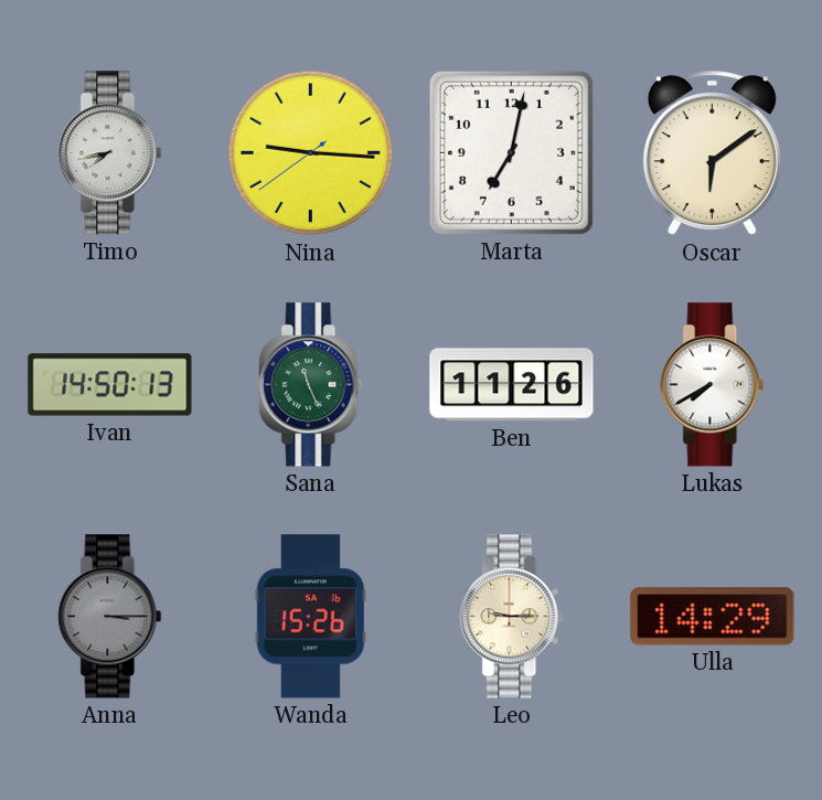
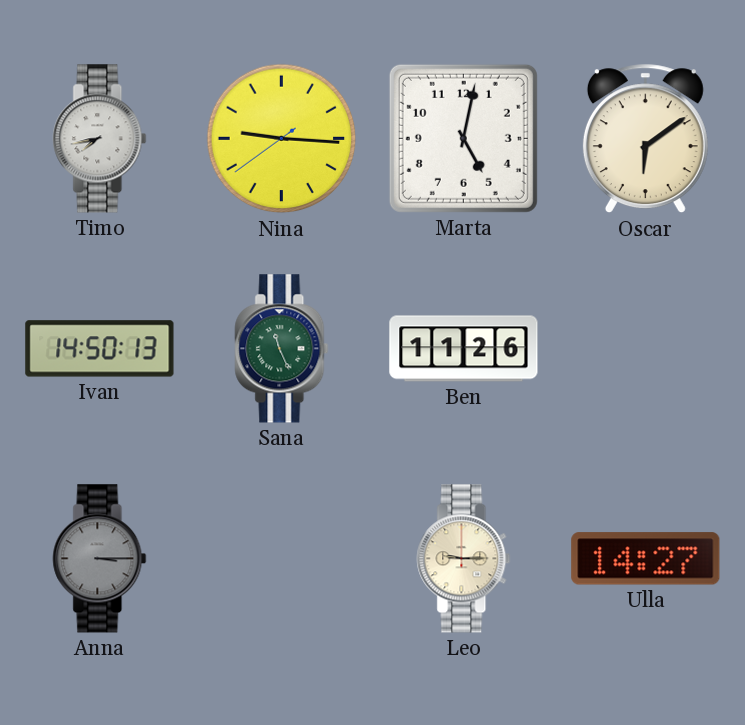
Marta: 7:02 -> 5:02 (463, 138)
Lukas: 7:40 -> none (713, 385)
Wanda: 15:26 -> none (311, 617)
Ulla: 14:29 -> 14:27 (646, 559)
